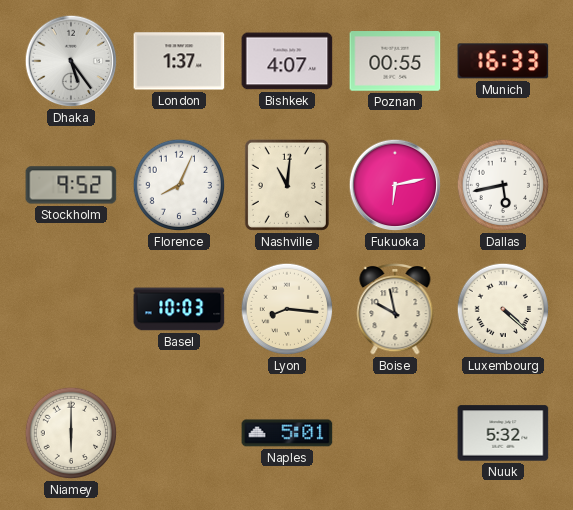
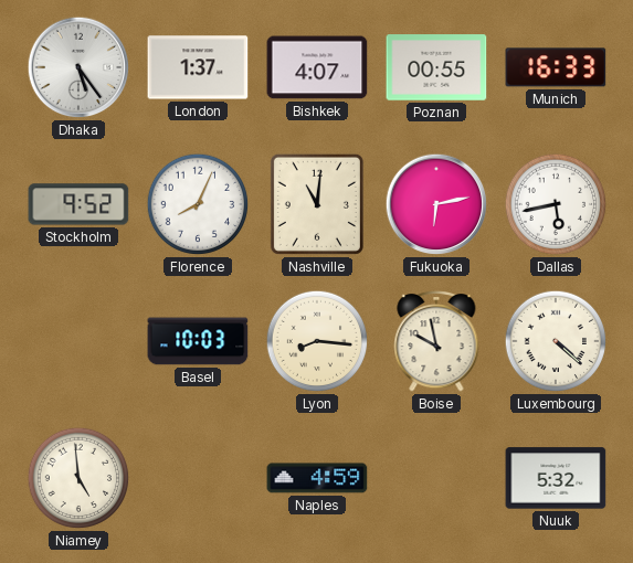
Niamey: 6:00 -> 4:59 (78, 478)
Naples: 5:01 -> 4:59 (317, 478)
